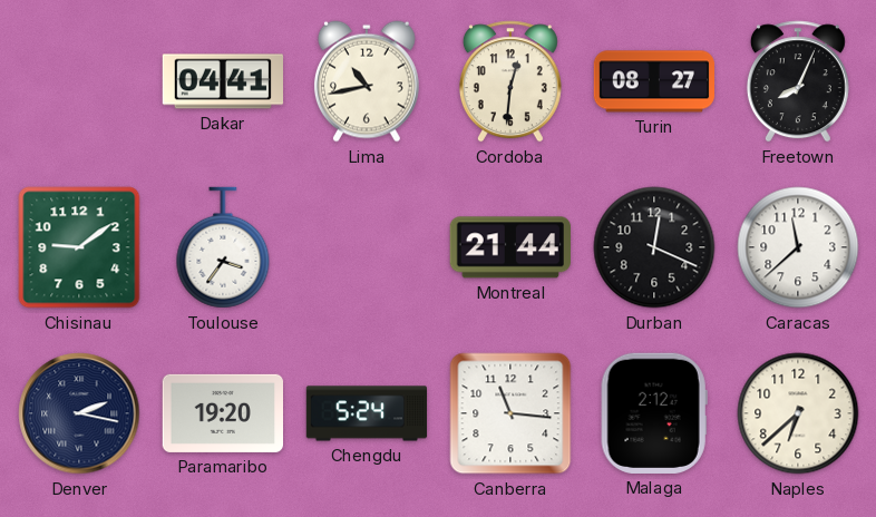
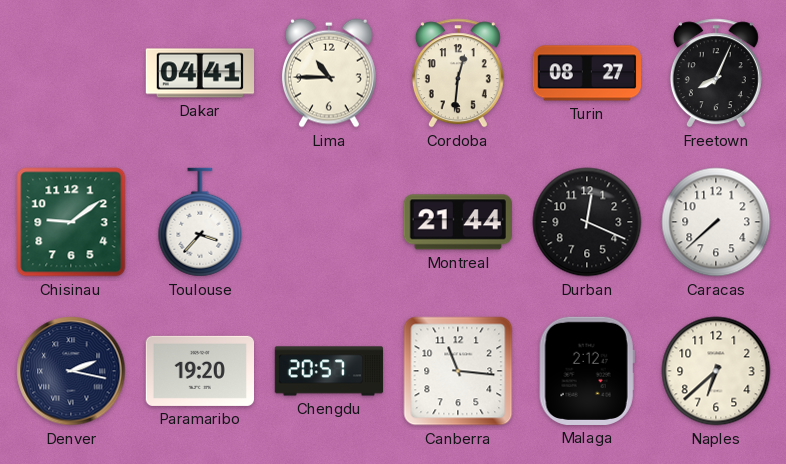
Lima: 10:43 -> 10:45 (329, 73)
Toulouse: 3:36 -> 3:37 (200, 222)
Caracas: 11:38 -> 7:38 (716, 222)
Chengdu: 5:24 -> 20:57 (329, 371)
